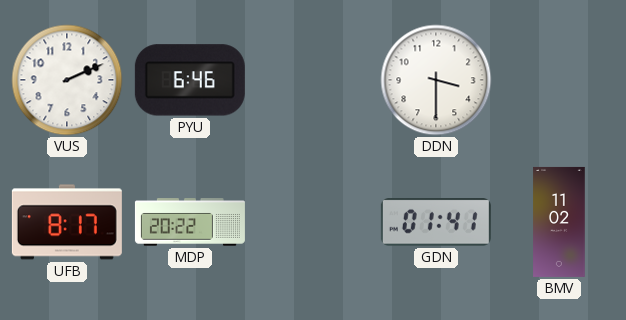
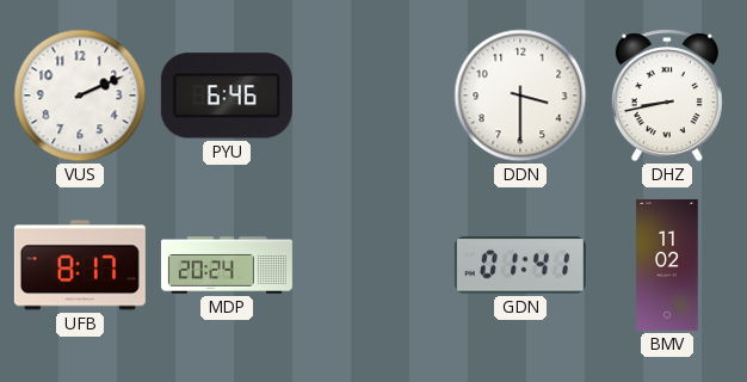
DHZ: none -> 8:43 (667, 95)
MDP: 20:22 -> 20:24 (227, 265)
